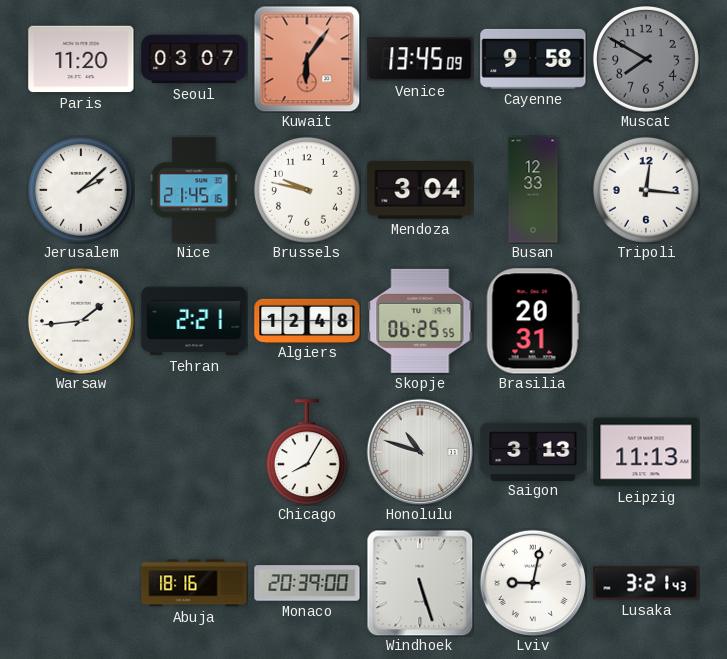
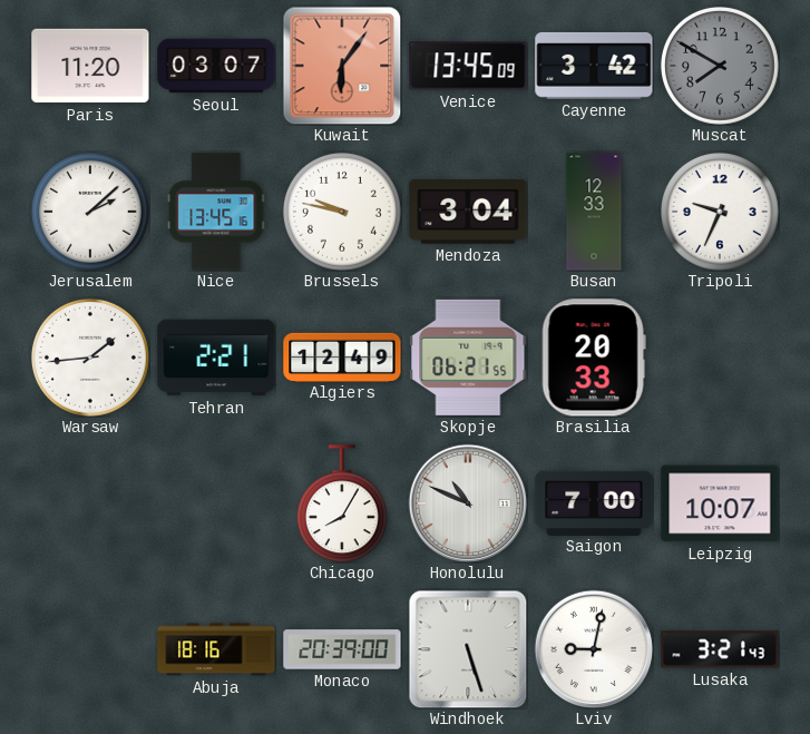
Cayenne: 9:58 -> 3:42 (594, 66)
Nice: 21:45 -> 13:45 (216, 212)
Tripoli: 12:16 -> 9:34 (720, 212)
Algiers: 12:48 -> 12:49 (342, 356)
Skopje: 06:25 -> 06:21 (468, 358)
Brasilia: 20:31 -> 20:33 (594, 358)
Honolulu: 10:48 -> 10:49 (468, 502)
Saigon: 3:13 -> 7:00 (594, 502)
Leipzig: 11:13 -> 10:07 (720, 503)
